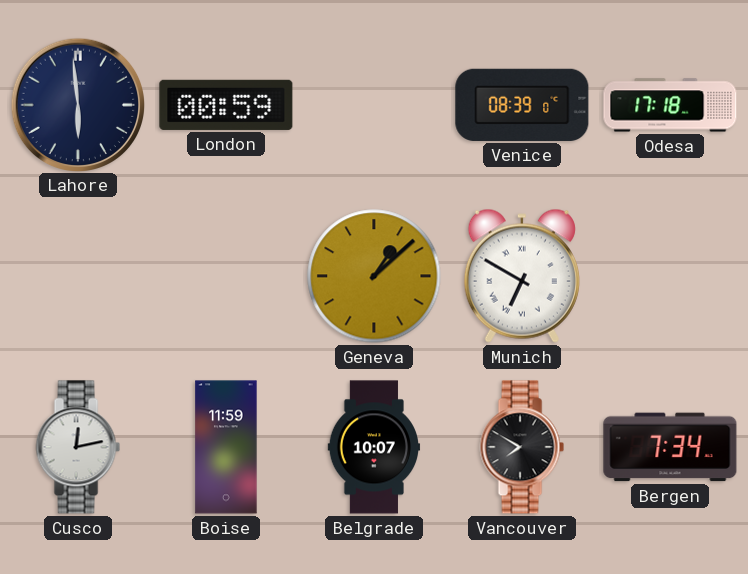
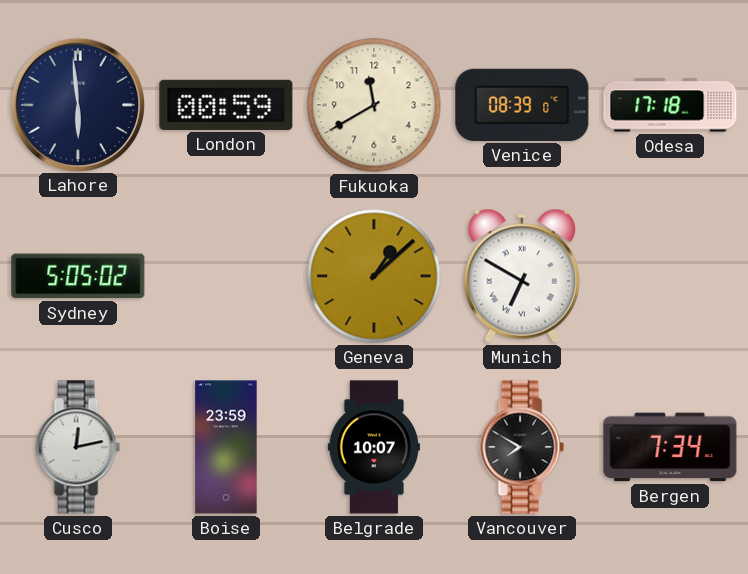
Fukuoka: none -> 11:40 (374, 105)
Sydney: none -> 5:05 (78, 276)
Boise: 11:59 -> 23:59 (226, 447)
